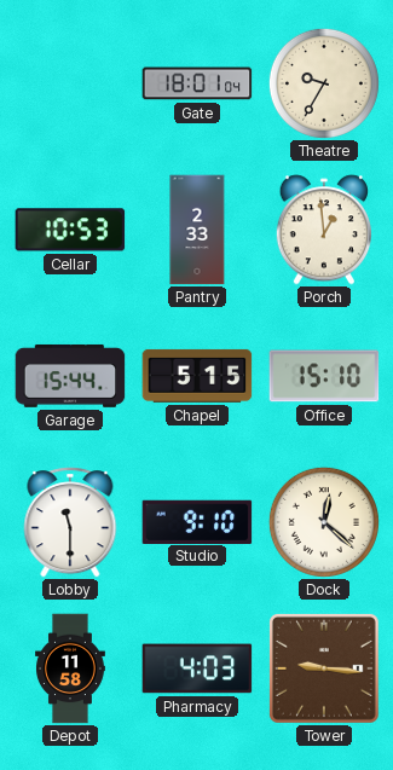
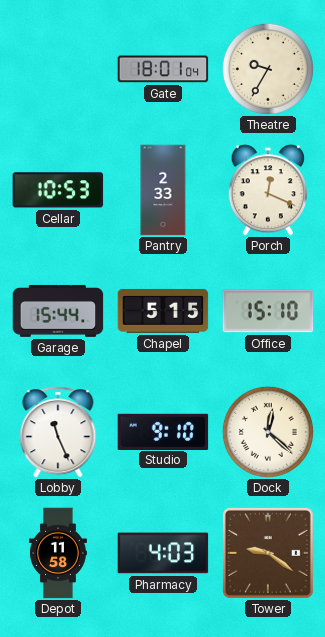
Porch: 12:59 -> 12:19 (268, 190)
Lobby: 11:30 -> 11:26 (58, 432)
Tower: 9:16 -> 9:21 (268, 553)
